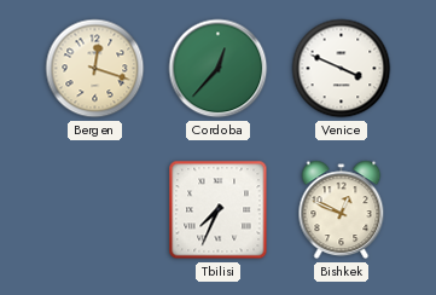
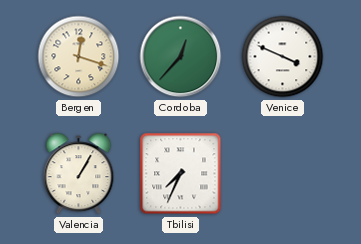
Valencia: none -> 1:05 (79, 174)
Bishkek: 12:49 -> none (342, 210)
